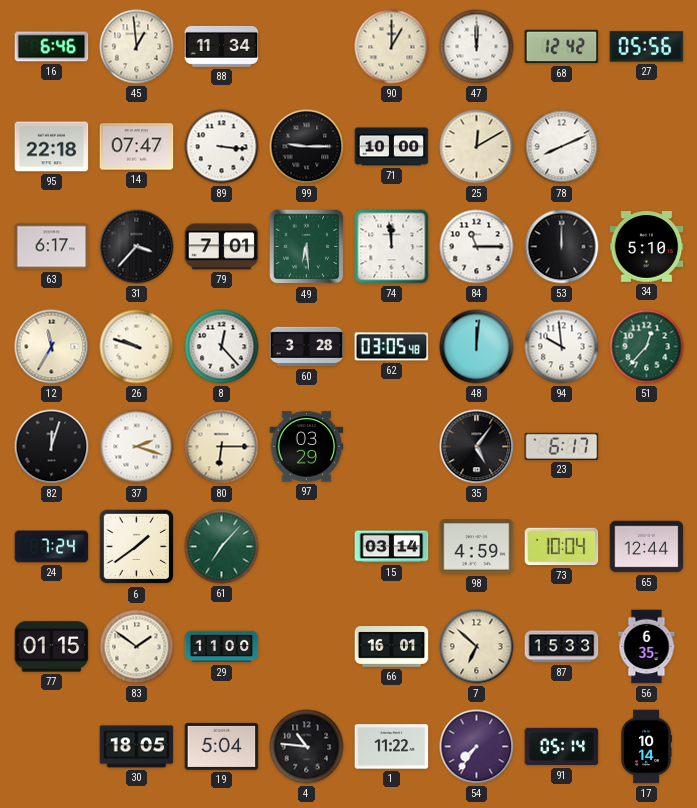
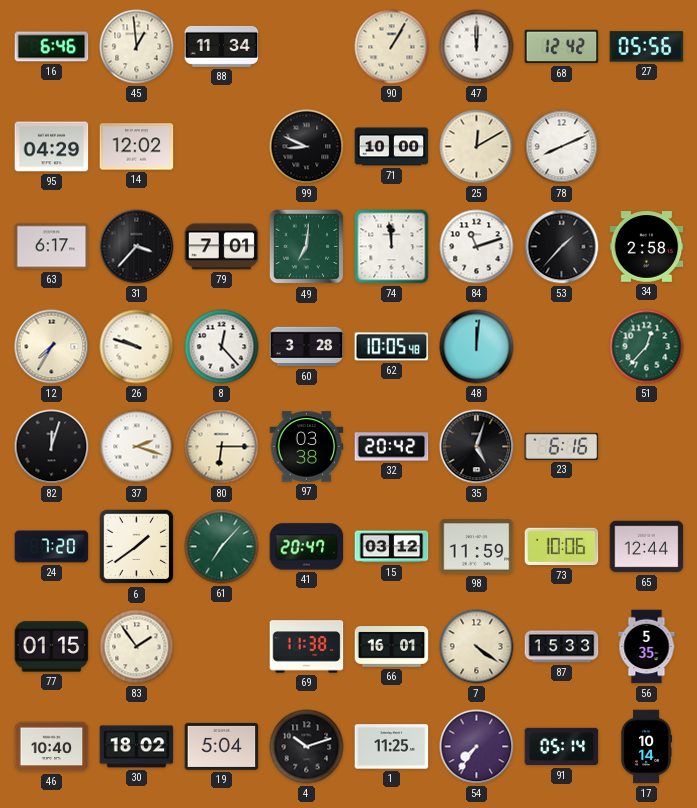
90: 1:00 -> 1:05 (392, 47)
95: 22:18 -> 04:29 (52, 147)
14: 07:47 -> 12:02 (137, 147)
89: 3:16 -> none (222, 147)
99: 9:15 -> 8:49 (307, 147)
49: 6:29 -> 7:01 (307, 247)
84: 11:15 -> 11:12 (477, 247)
53: 12:00 -> 1:37 (562, 247)
34: 5:10 -> 2:58 (647, 247)
12: 11:35 -> 7:35 (52, 347)
62: 03:05 -> 10:05 (392, 347)
94: 9:59 -> none (562, 347)
97: 03:29 -> 03:38 (307, 447)
32: none -> 20:42 (392, 447)
35: 5:06 -> 5:03 (477, 447)
23: 6:17 -> 6:16 (562, 446)
24: 7:24 -> 7:20 (52, 547)
41: none -> 20:47 (307, 547)
15: 03:14 -> 03:12 (392, 547)
98: 4:59 -> 11:59 (477, 547)
73: 10:04 -> 10:06 (562, 547)
83: 1:51 -> 1:54 (137, 647)
29: 11:00 -> none (222, 647)
69: none -> 11:38 (307, 647)
7: 6:52 -> 4:21 (477, 647)
56: 6:35 -> 5:35 (647, 647)
46: none -> 10:40 (52, 747)
30: 18:05 -> 18:02 (137, 747)
4: 10:46 -> 10:12 (307, 747)
1: 11:22 -> 11:25 (392, 747)
